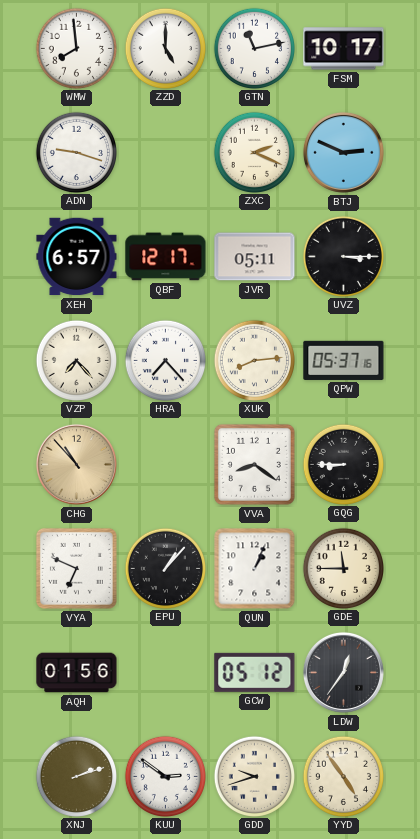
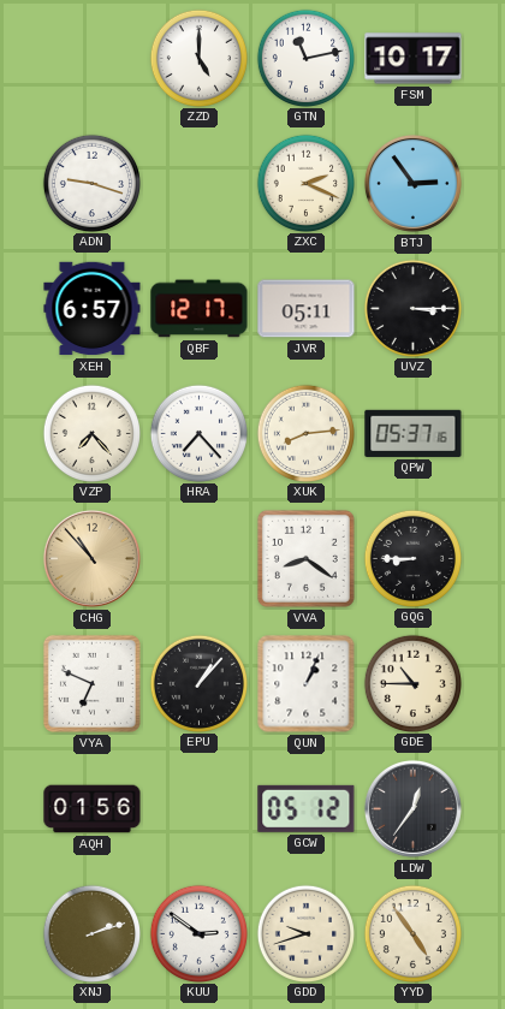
WMW: 7:59 -> none (76, 48)
BTJ: 2:49 -> 2:54 (412, 183)
GDE: 11:45 -> 10:45 (412, 683)
